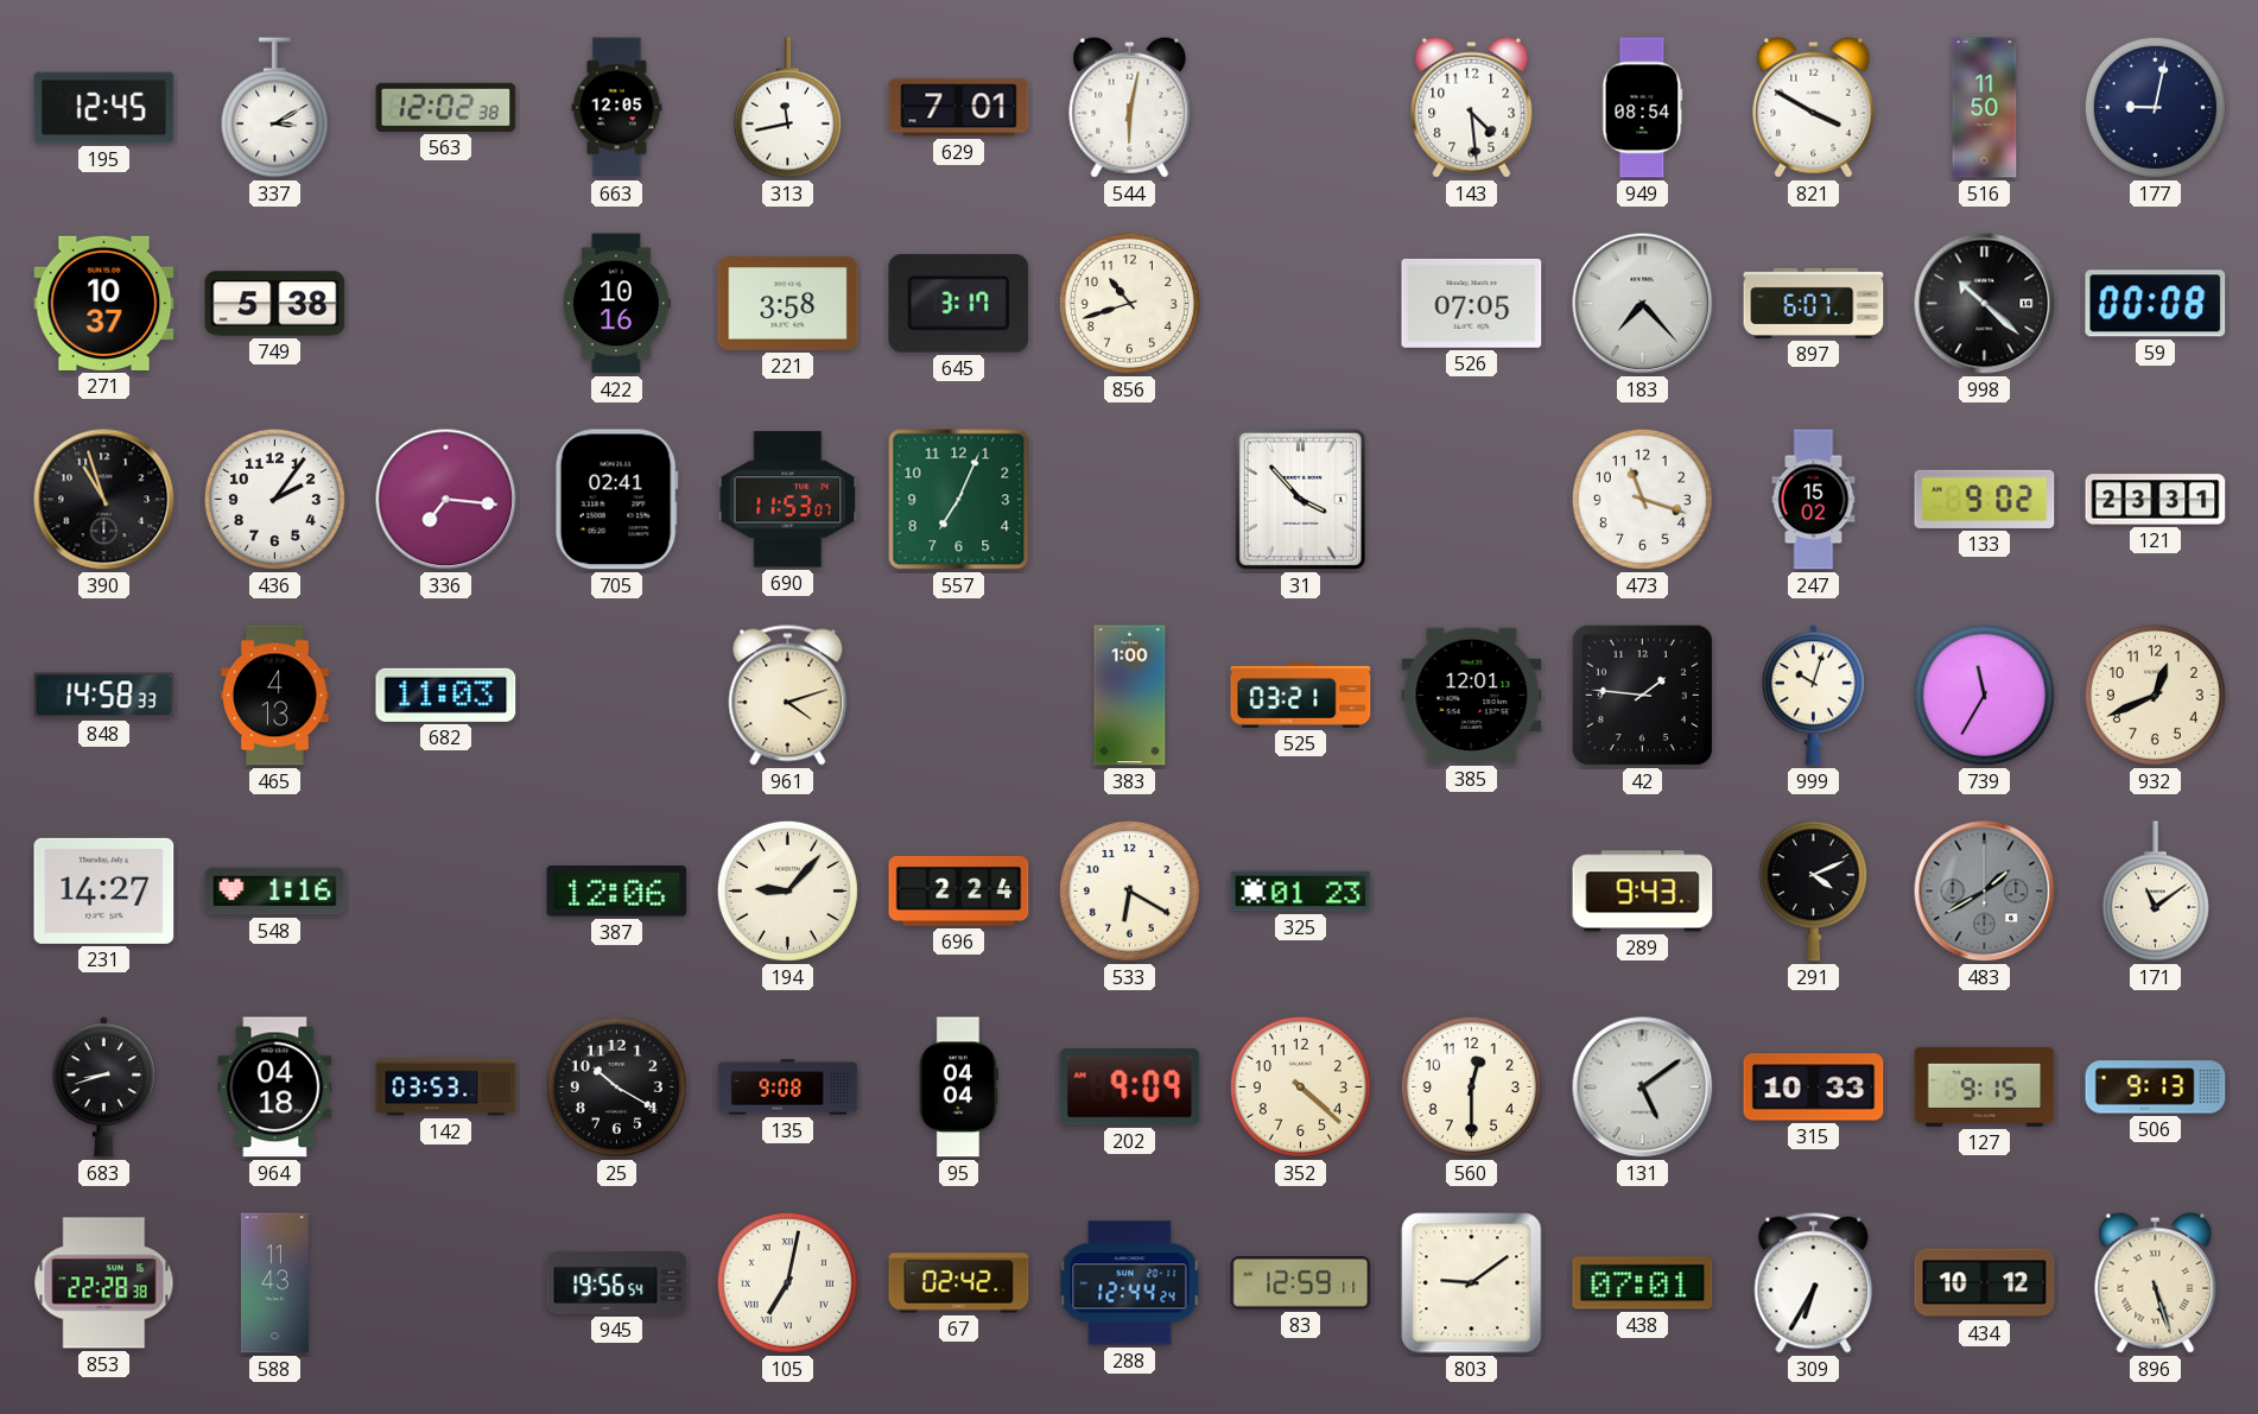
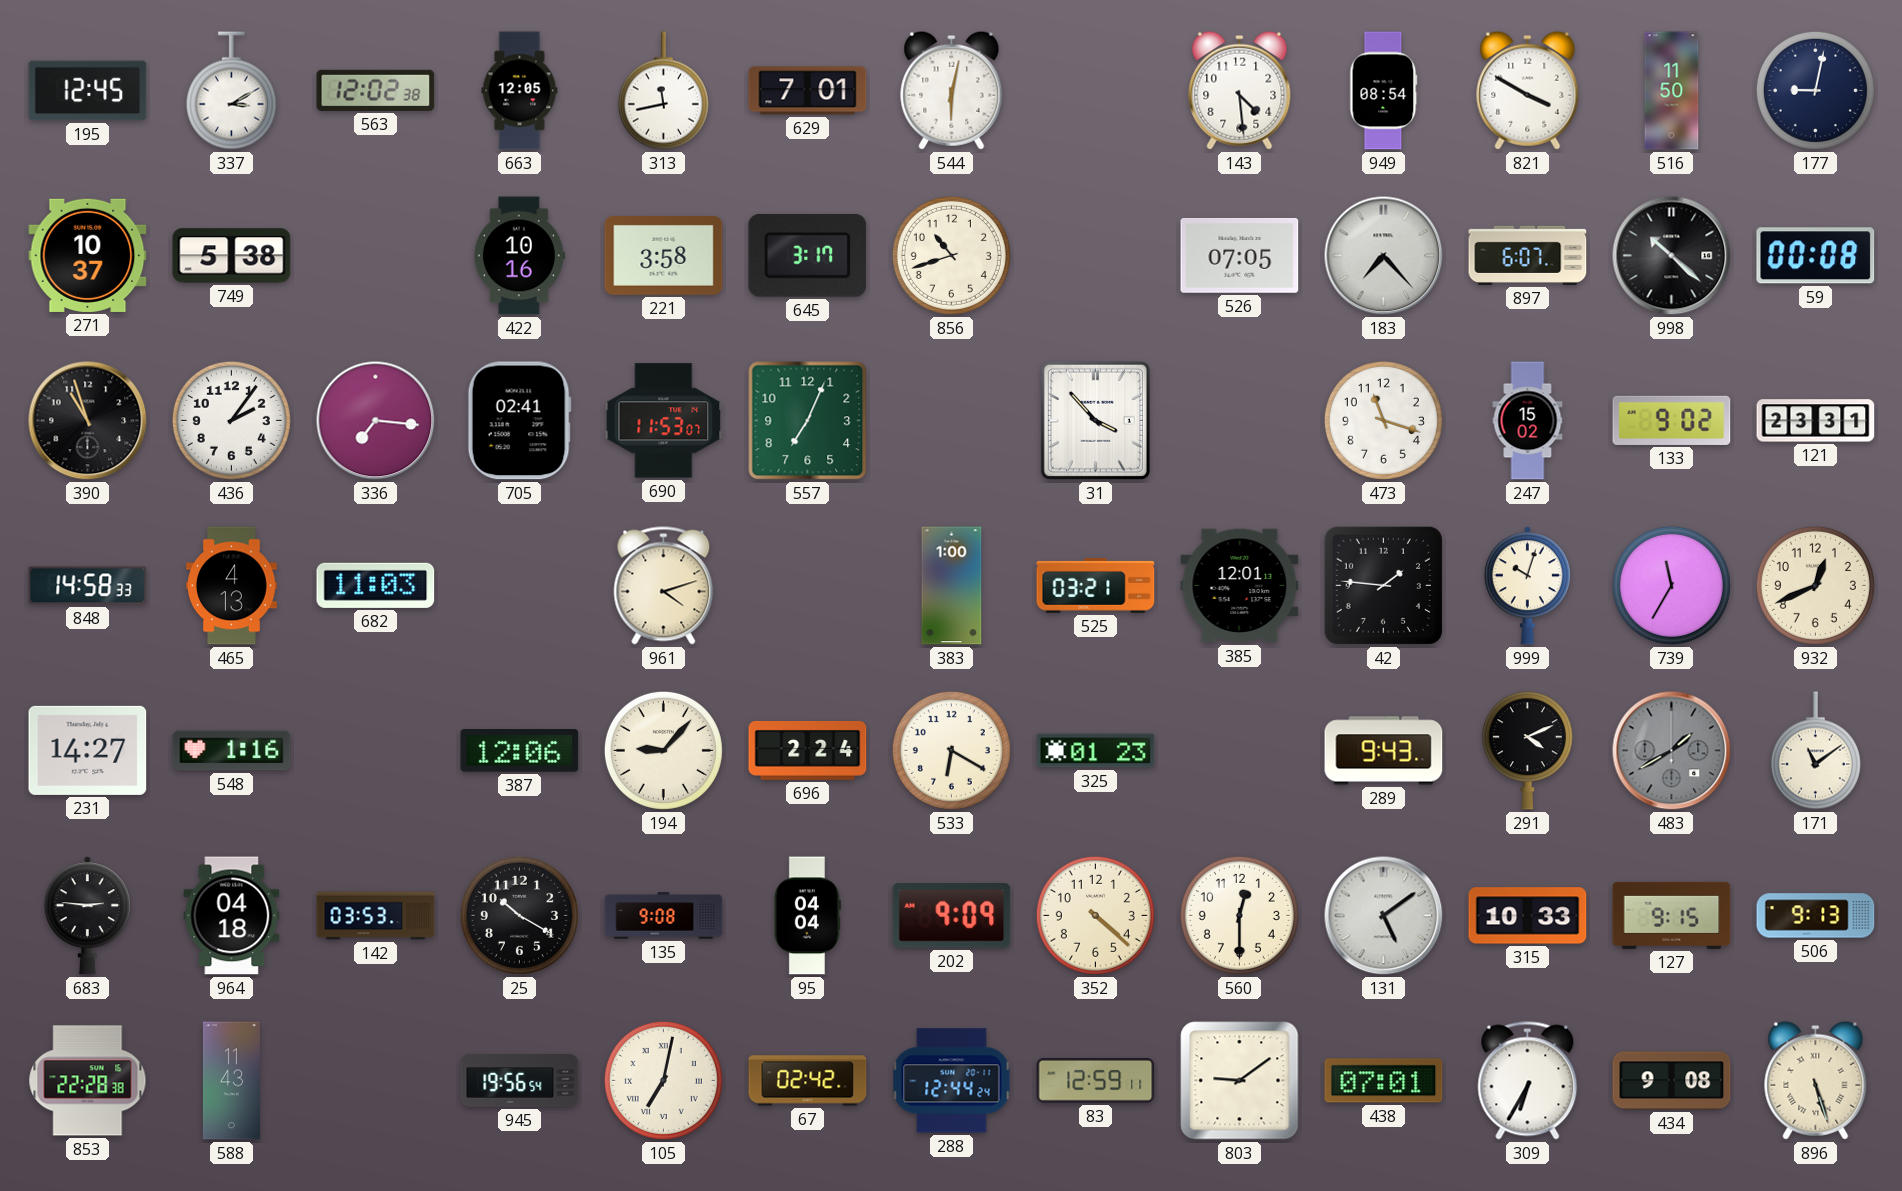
683: 8:42 -> 2:46 (87, 916)
434: 10:12 -> 9:08 (1672, 1081)
